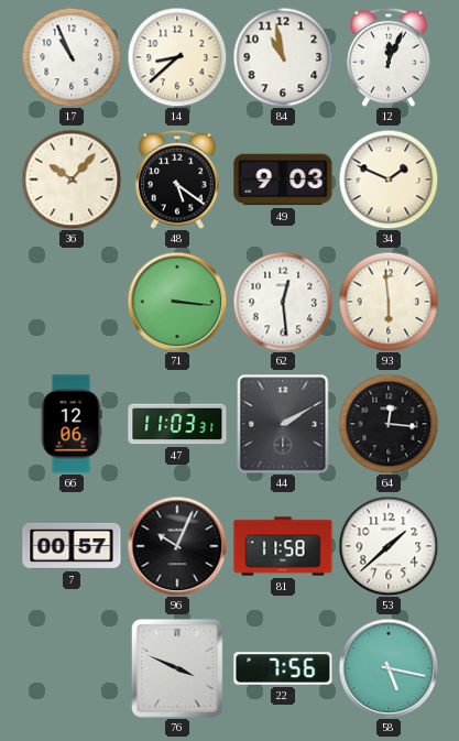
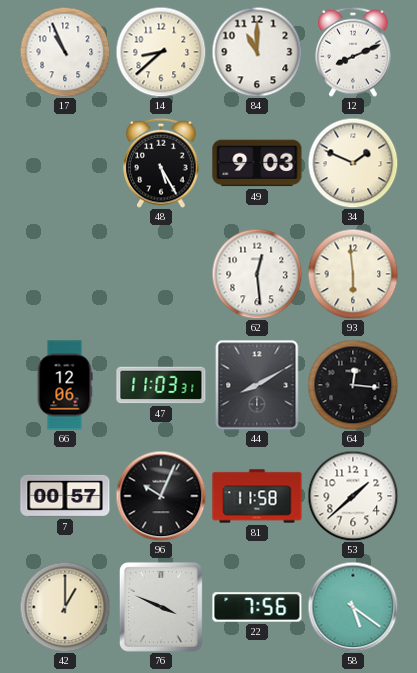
84: 10:58 -> 11:00 (257, 52)
12: 12:04 -> 8:11 (353, 52)
36: 10:07 -> none (72, 179)
48: 5:21 -> 5:25 (161, 163)
71: 3:16 -> none (177, 302)
44: 2:10 -> 8:10 (257, 385)
42: none -> 1:00 (65, 607)
58: 5:17 -> 5:21 (353, 607)
